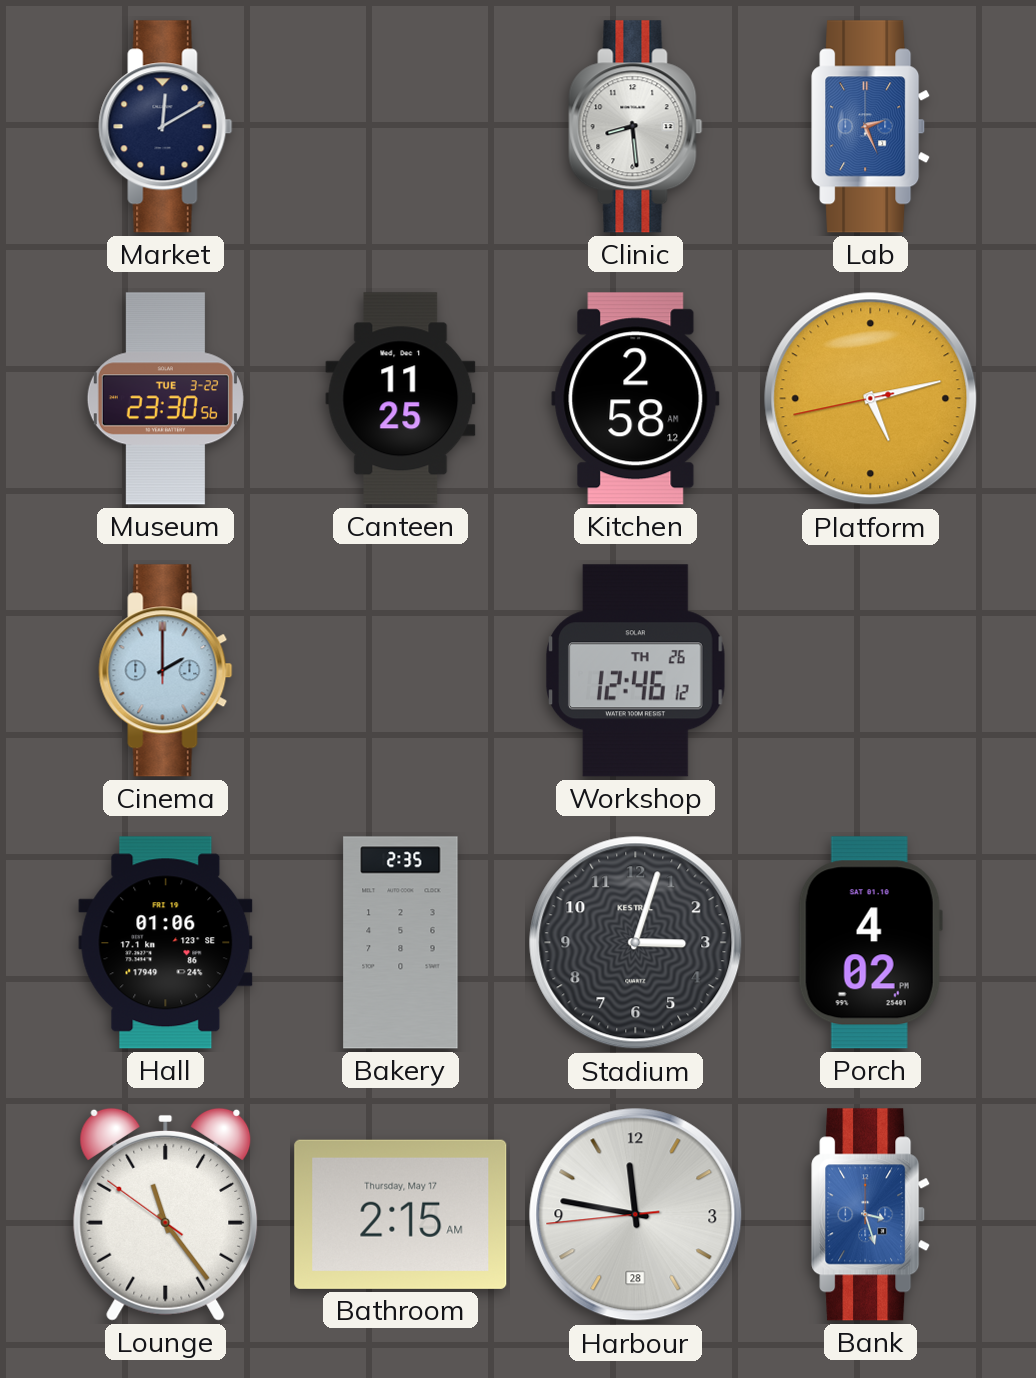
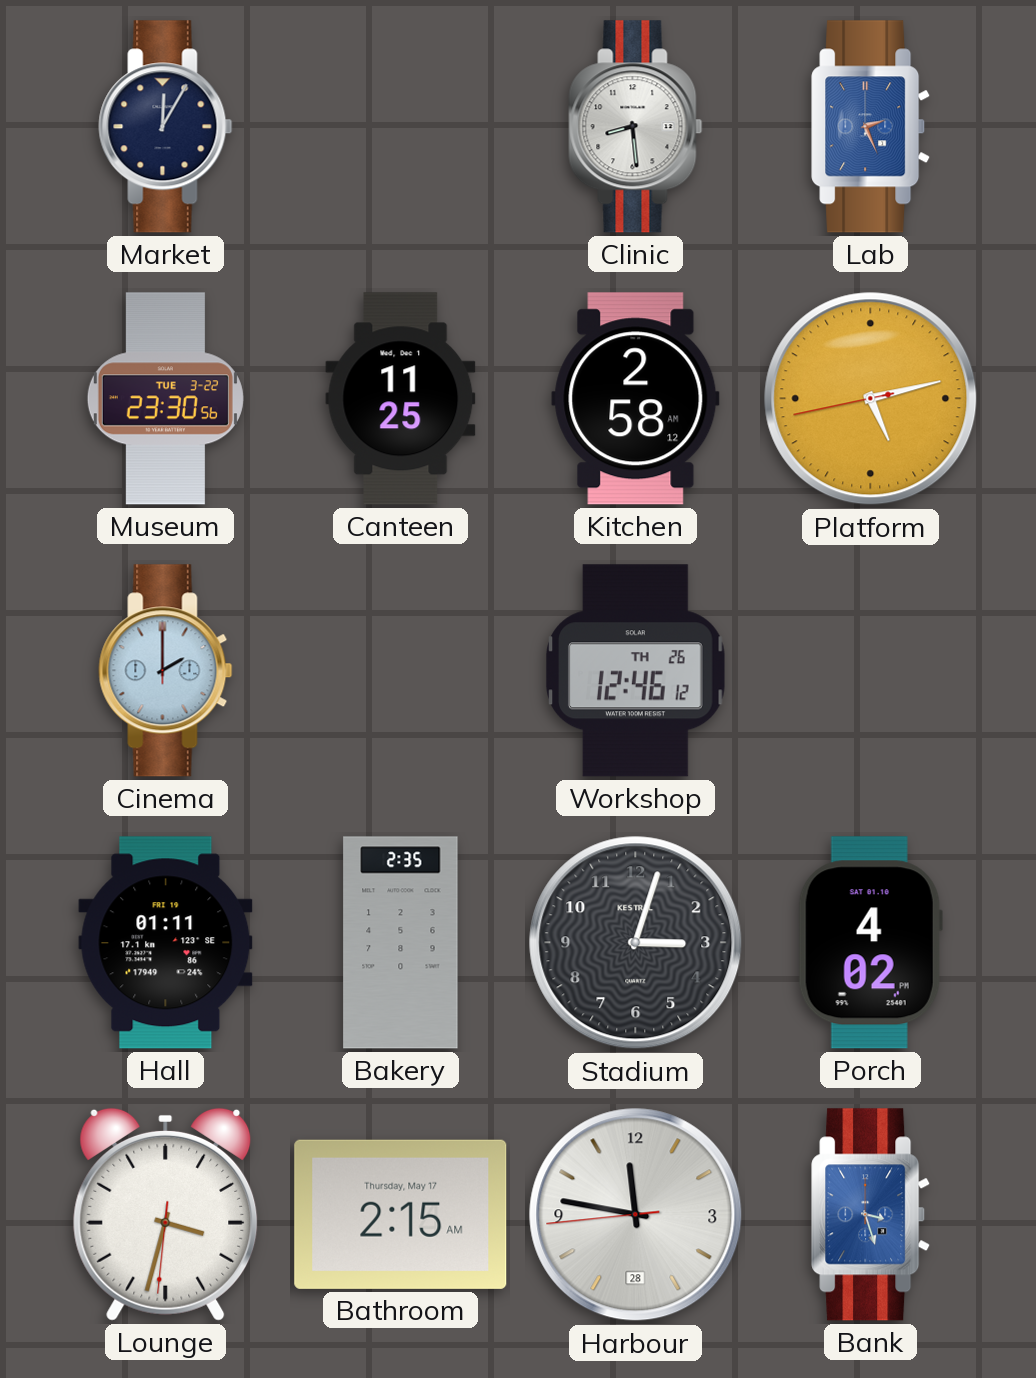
Market: 12:10 -> 12:05 (166, 127)
Hall: 01:06 -> 01:11 (166, 943)
Lounge: 11:23 -> 3:32 (166, 1214)
